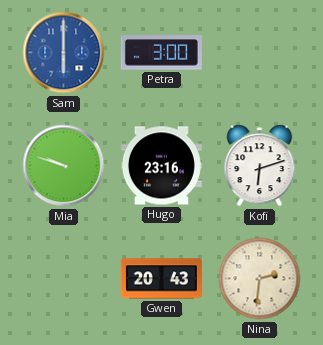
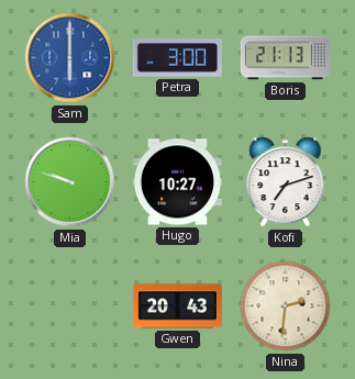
Boris: none -> 21:13 (285, 58)
Hugo: 23:16 -> 10:27 (177, 182)
Kofi: 6:12 -> 7:12 (286, 182)
